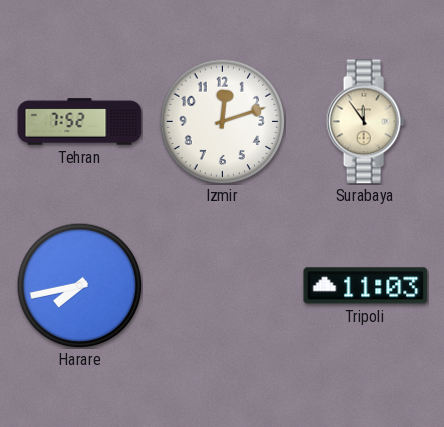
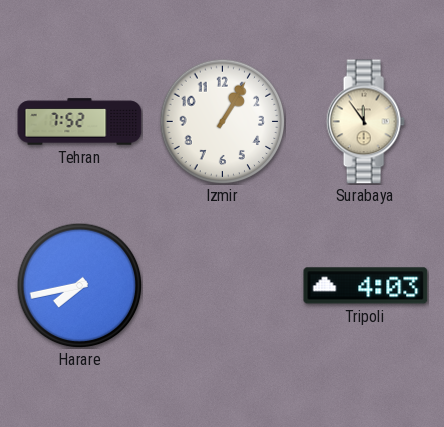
Izmir: 12:12 -> 1:05 (222, 121)
Tripoli: 11:03 -> 4:03 (366, 286)
